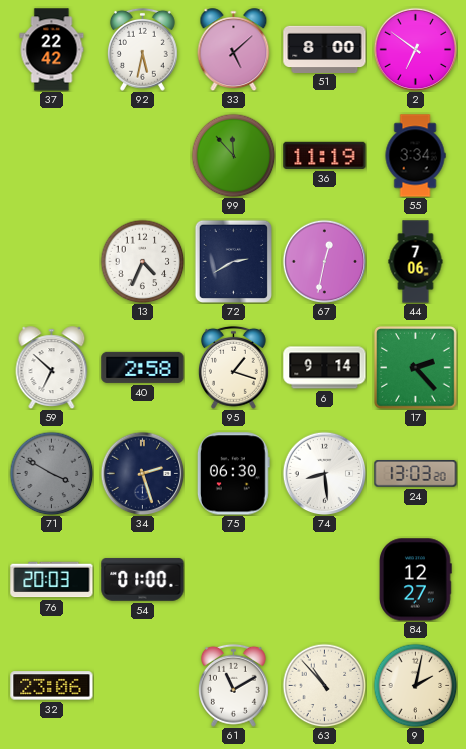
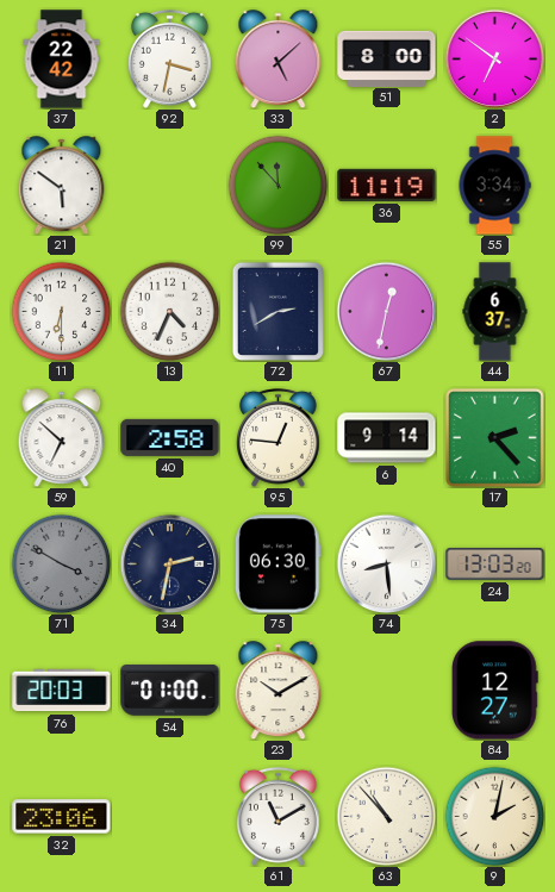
92: 5:32 -> 3:32 (169, 58)
21: none -> 5:51 (62, 186)
11: none -> 6:30 (61, 311)
44: 7:06 -> 6:37 (495, 312)
95: 1:18 -> 12:46 (277, 437)
34: 2:27 -> 2:32 (169, 563)
23: none -> 10:10 (279, 691)
